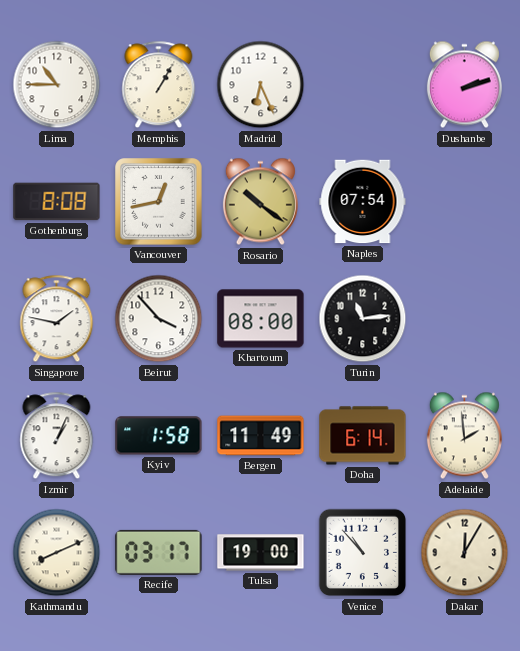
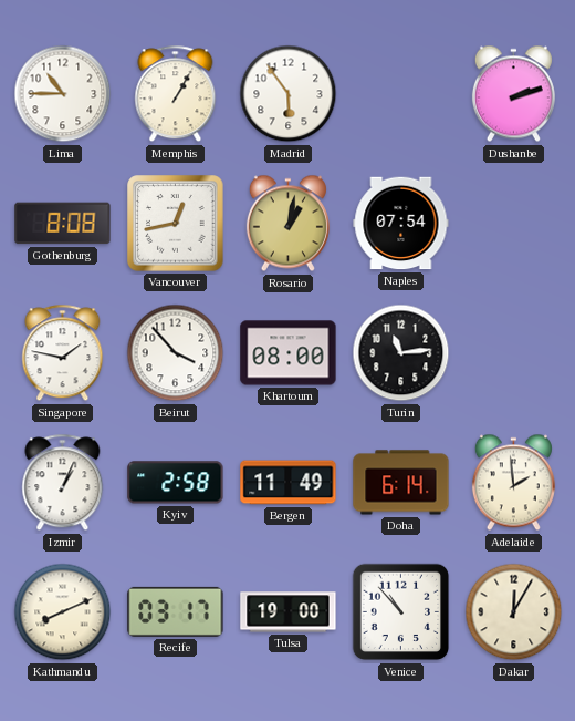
Madrid: 6:26 -> 5:54 (289, 94)
Rosario: 10:21 -> 1:02 (287, 224)
Kyiv: 1:58 -> 2:58 (176, 483)
